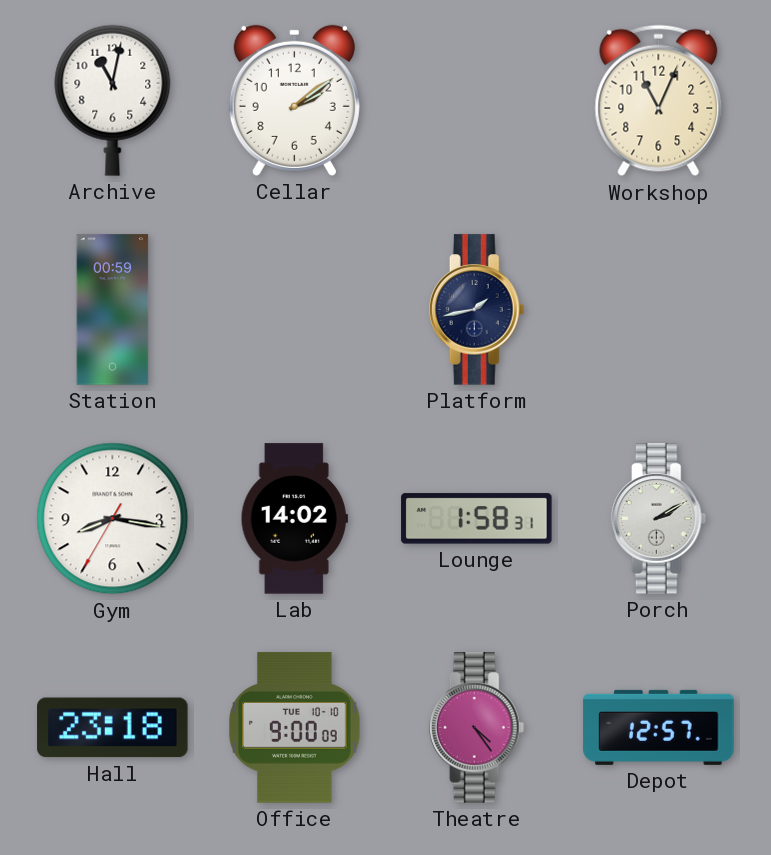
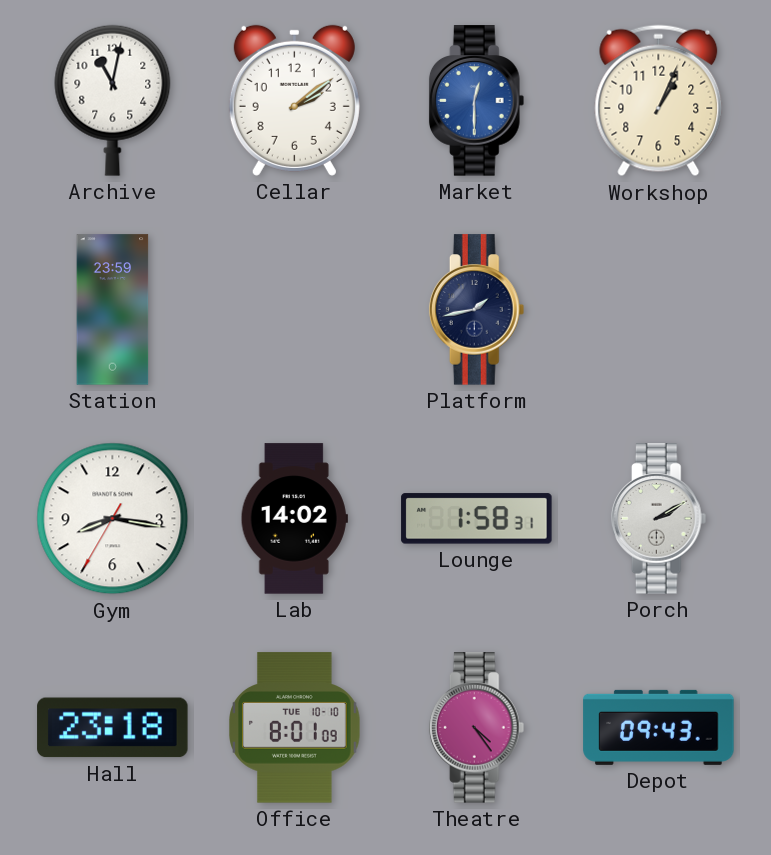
Market: none -> 12:30 (477, 101)
Workshop: 11:04 -> 1:04 (659, 101)
Station: 00:59 -> 23:59 (113, 310)
Office: 9:00 -> 8:01 (295, 728)
Depot: 12:57 -> 09:43 (659, 727)
